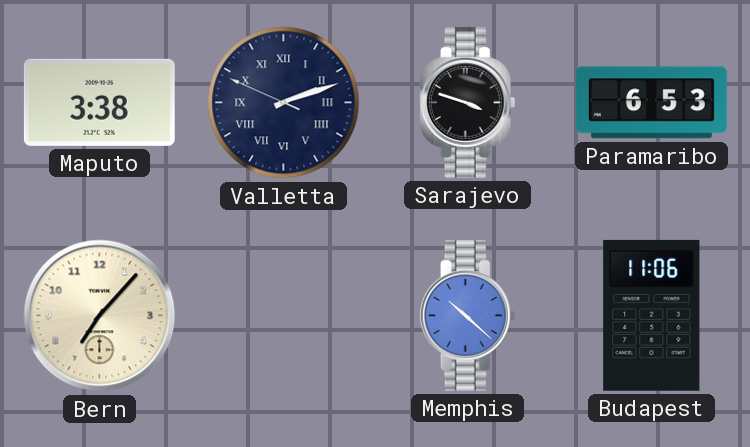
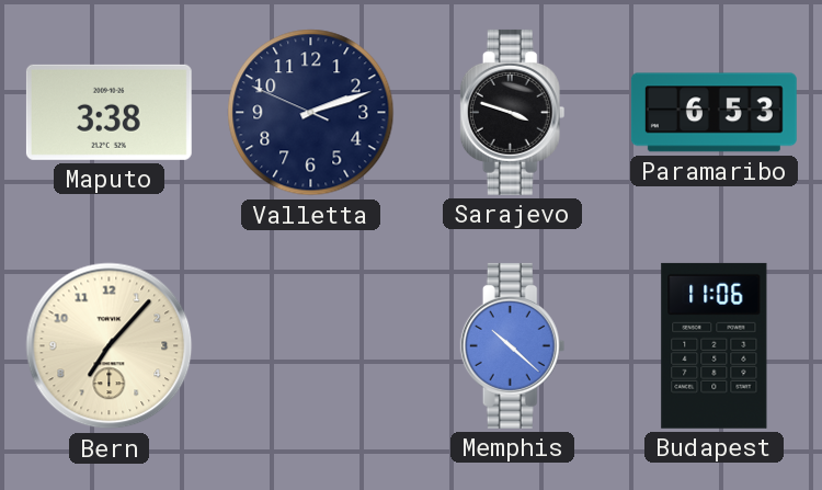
Valletta numerals: Roman -> Arabic (311, 113)
